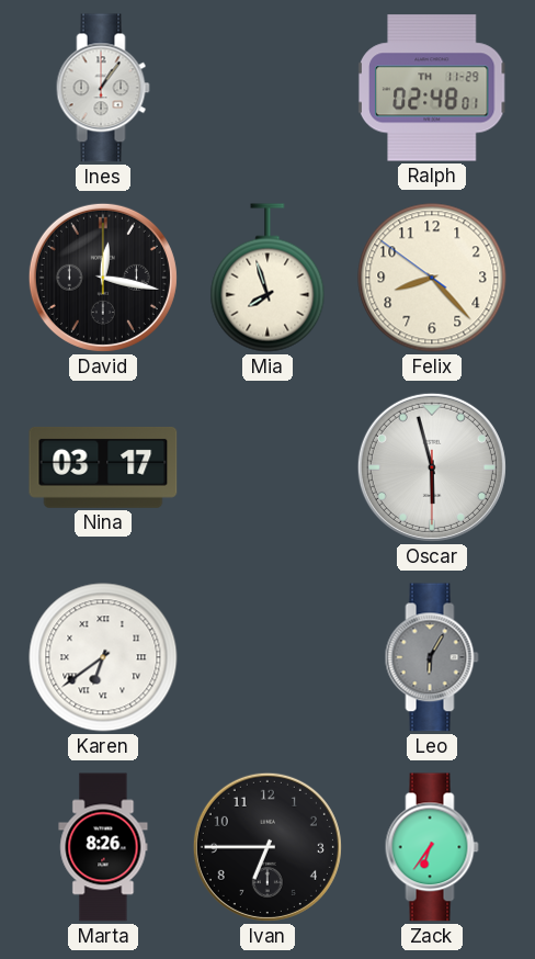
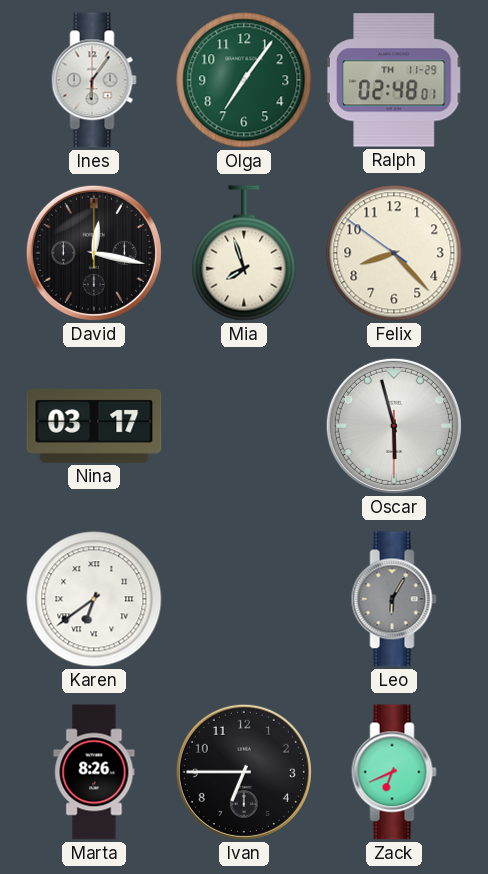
Ines: 1:06 -> 6:06 (94, 80)
Olga: none -> 7:06 (244, 80)
Zack: 6:36 -> 6:41 (394, 772)
